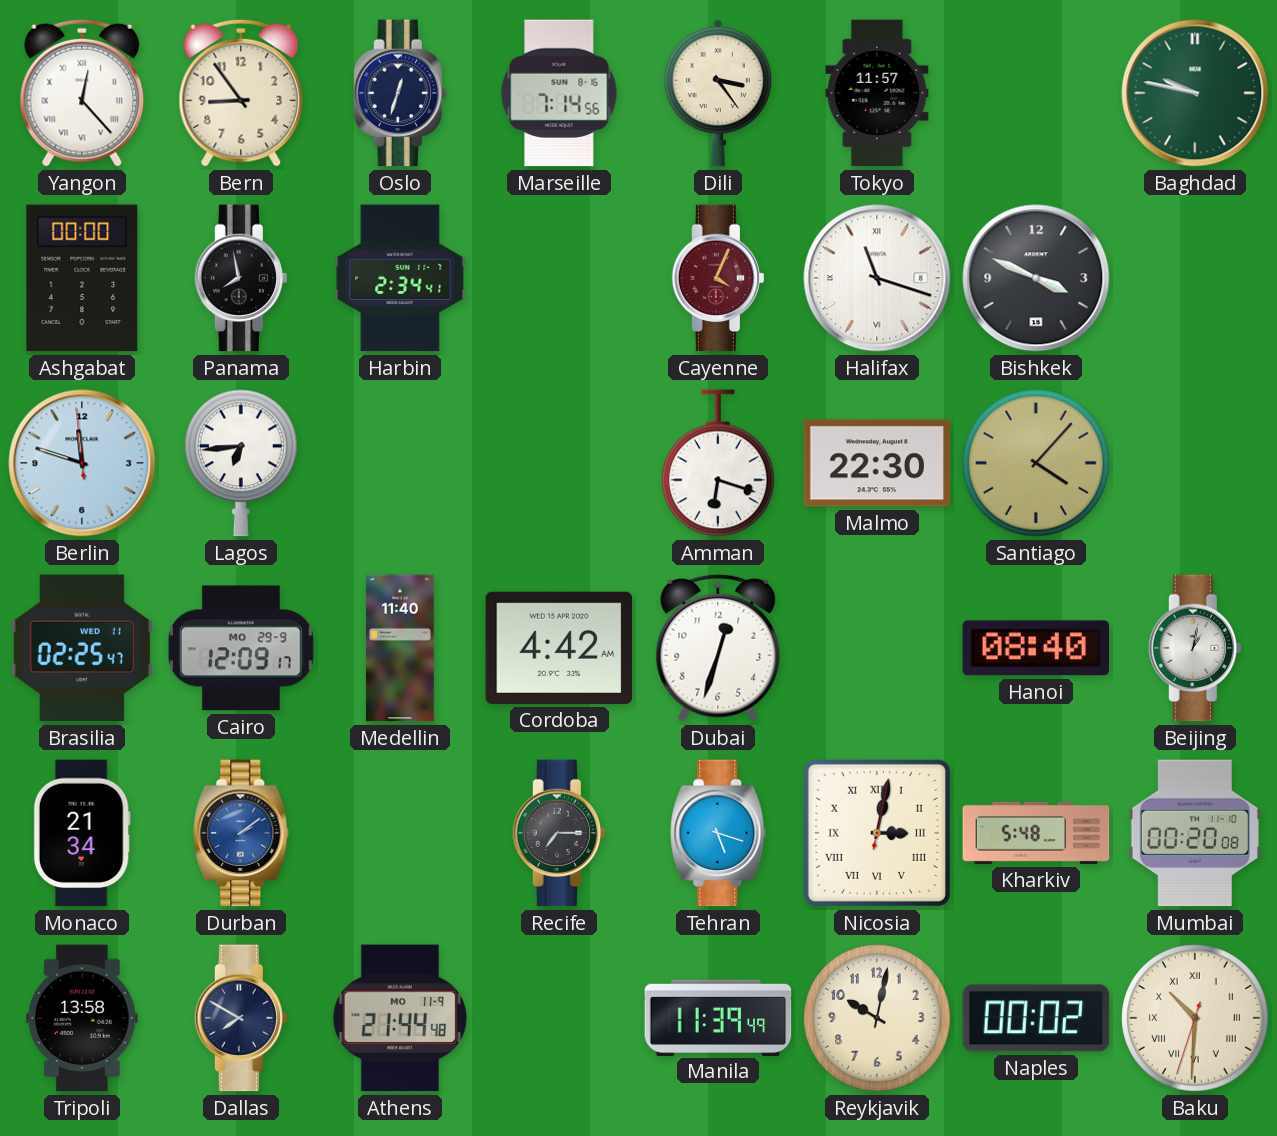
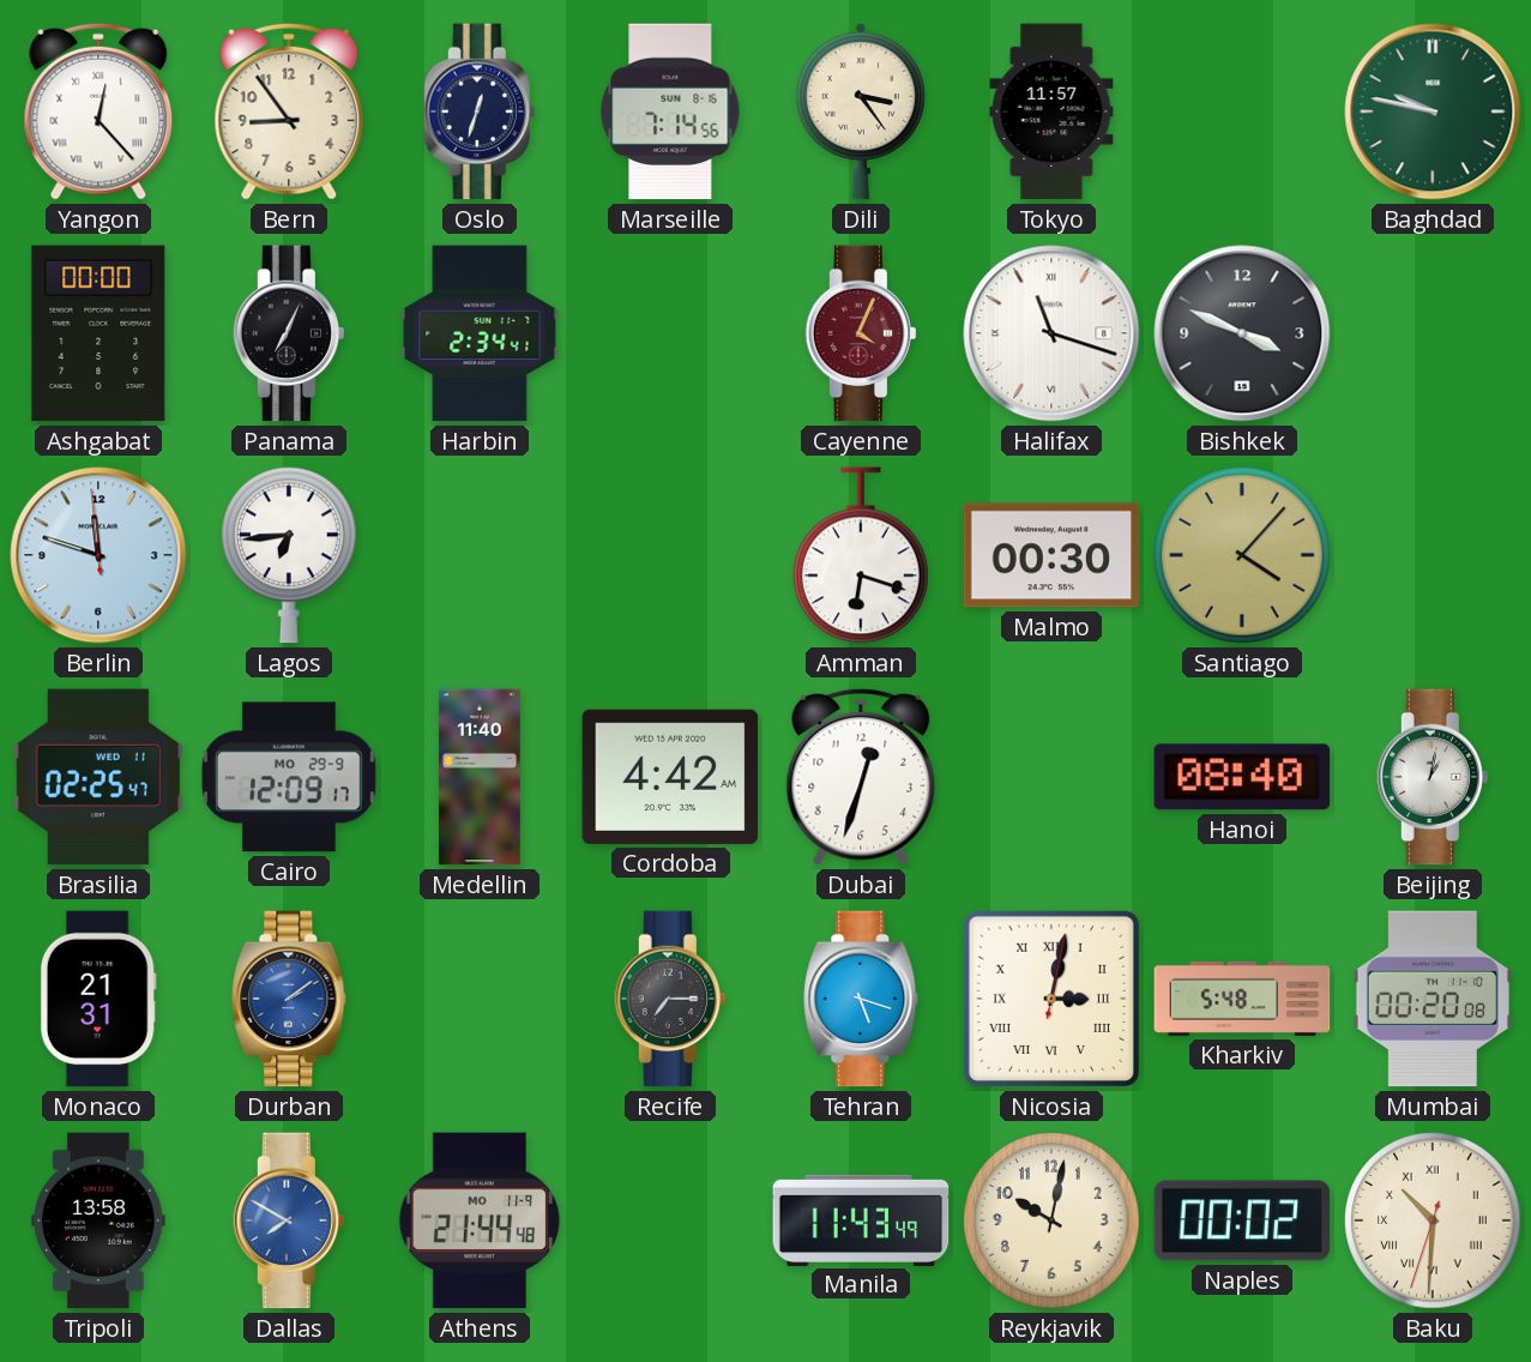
Panama: 7:58 -> 7:04 (289, 333)
Malmo: 22:30 -> 00:30 (1051, 555)
Monaco: 21:34 -> 21:31 (98, 999)
Dallas dial: navy -> blue (289, 1221)
Manila: 11:39 -> 11:43 (861, 1219)
